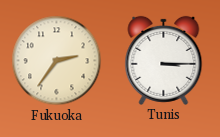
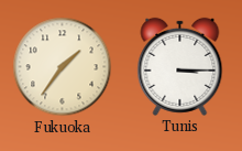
Fukuoka: 2:36 -> 1:36 (63, 67)
